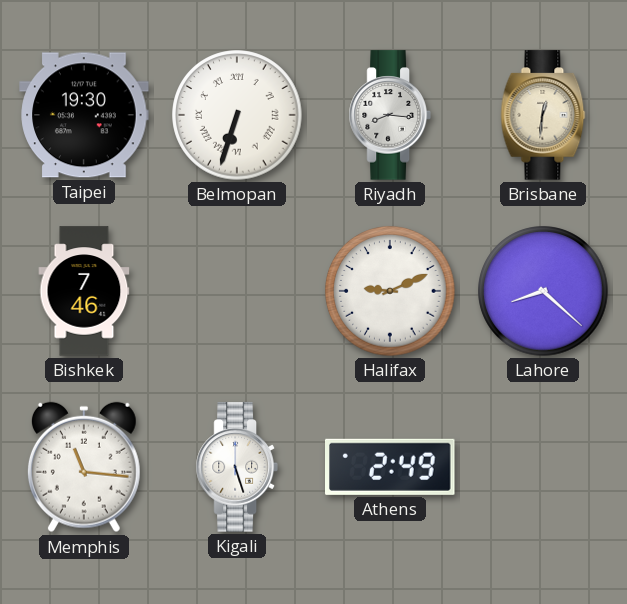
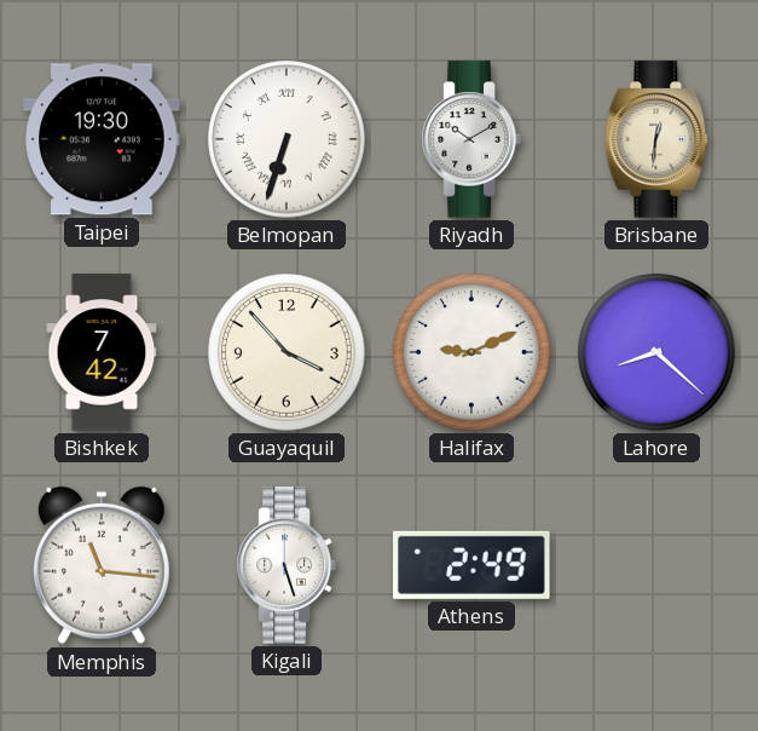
Riyadh: 8:16 -> 10:10 (471, 139)
Bishkek: 7:46 -> 7:42 (102, 352)
Guayaquil: none -> 3:53 (287, 352)
